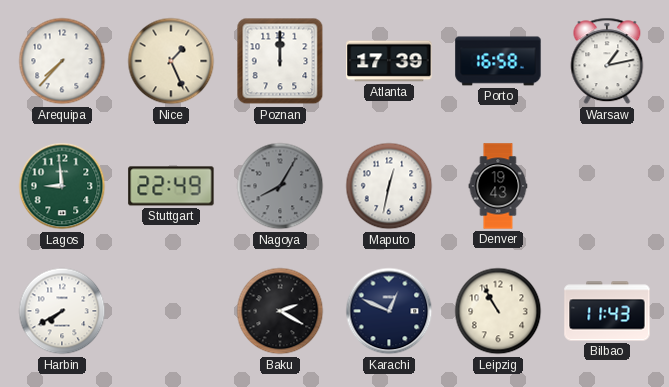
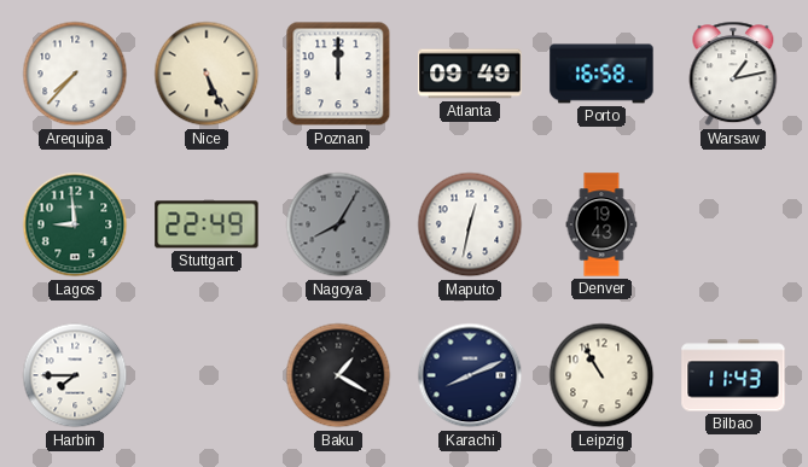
Nice: 1:26 -> 5:26 (207, 74)
Atlanta: 17:39 -> 09:49 (470, 74)
Harbin: 7:40 -> 7:45 (75, 375)
Baku: 2:20 -> 1:20 (338, 375)
Karachi: 12:49 -> 8:11 (470, 375)
